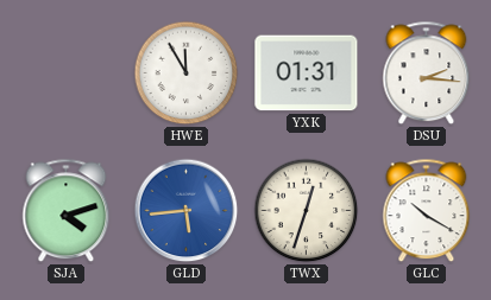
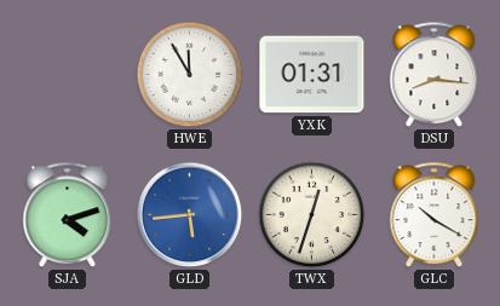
DSU: 2:16 -> 8:16 (435, 75)
